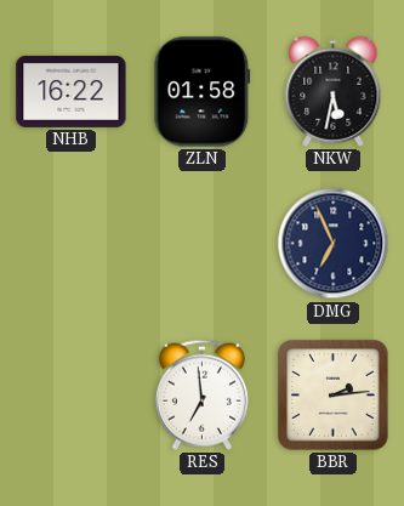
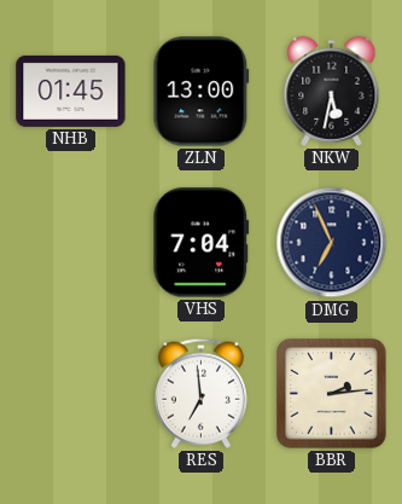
NHB: 16:22 -> 01:45 (71, 91)
ZLN: 01:58 -> 13:00 (202, 92)
VHS: none -> 7:04 (202, 243)
